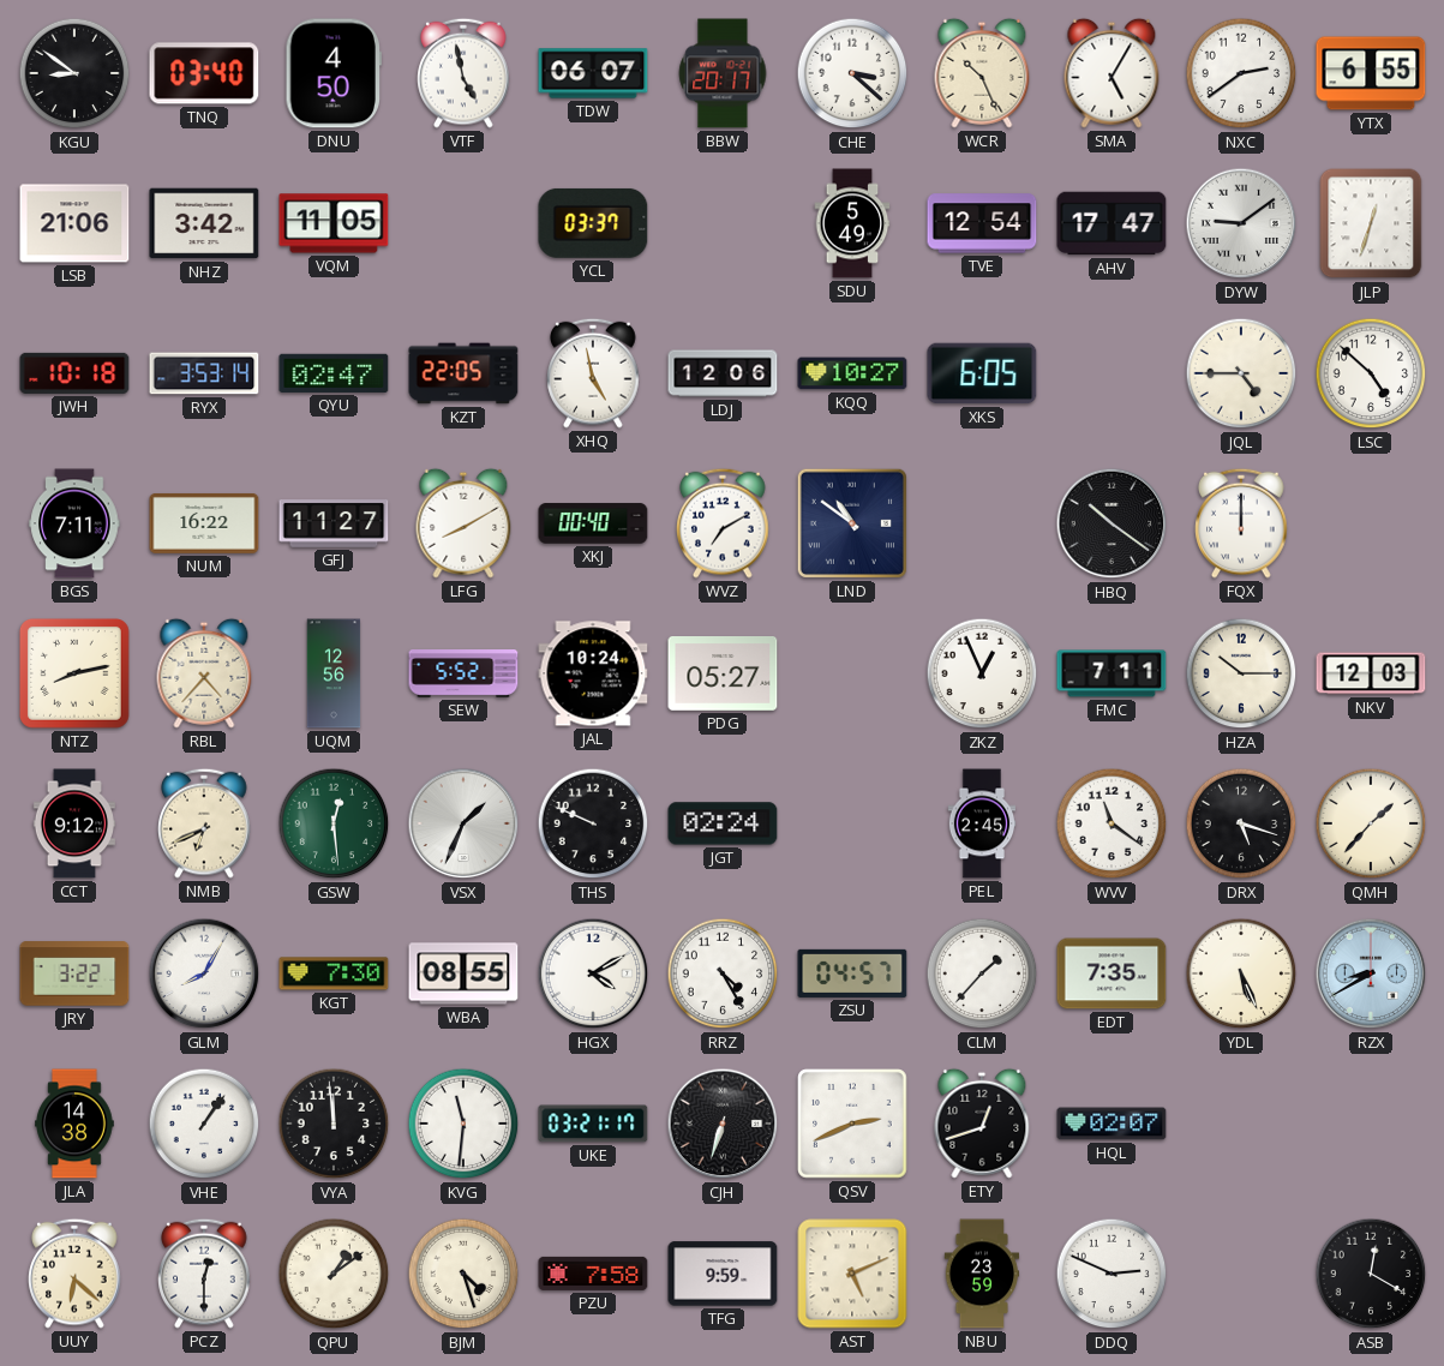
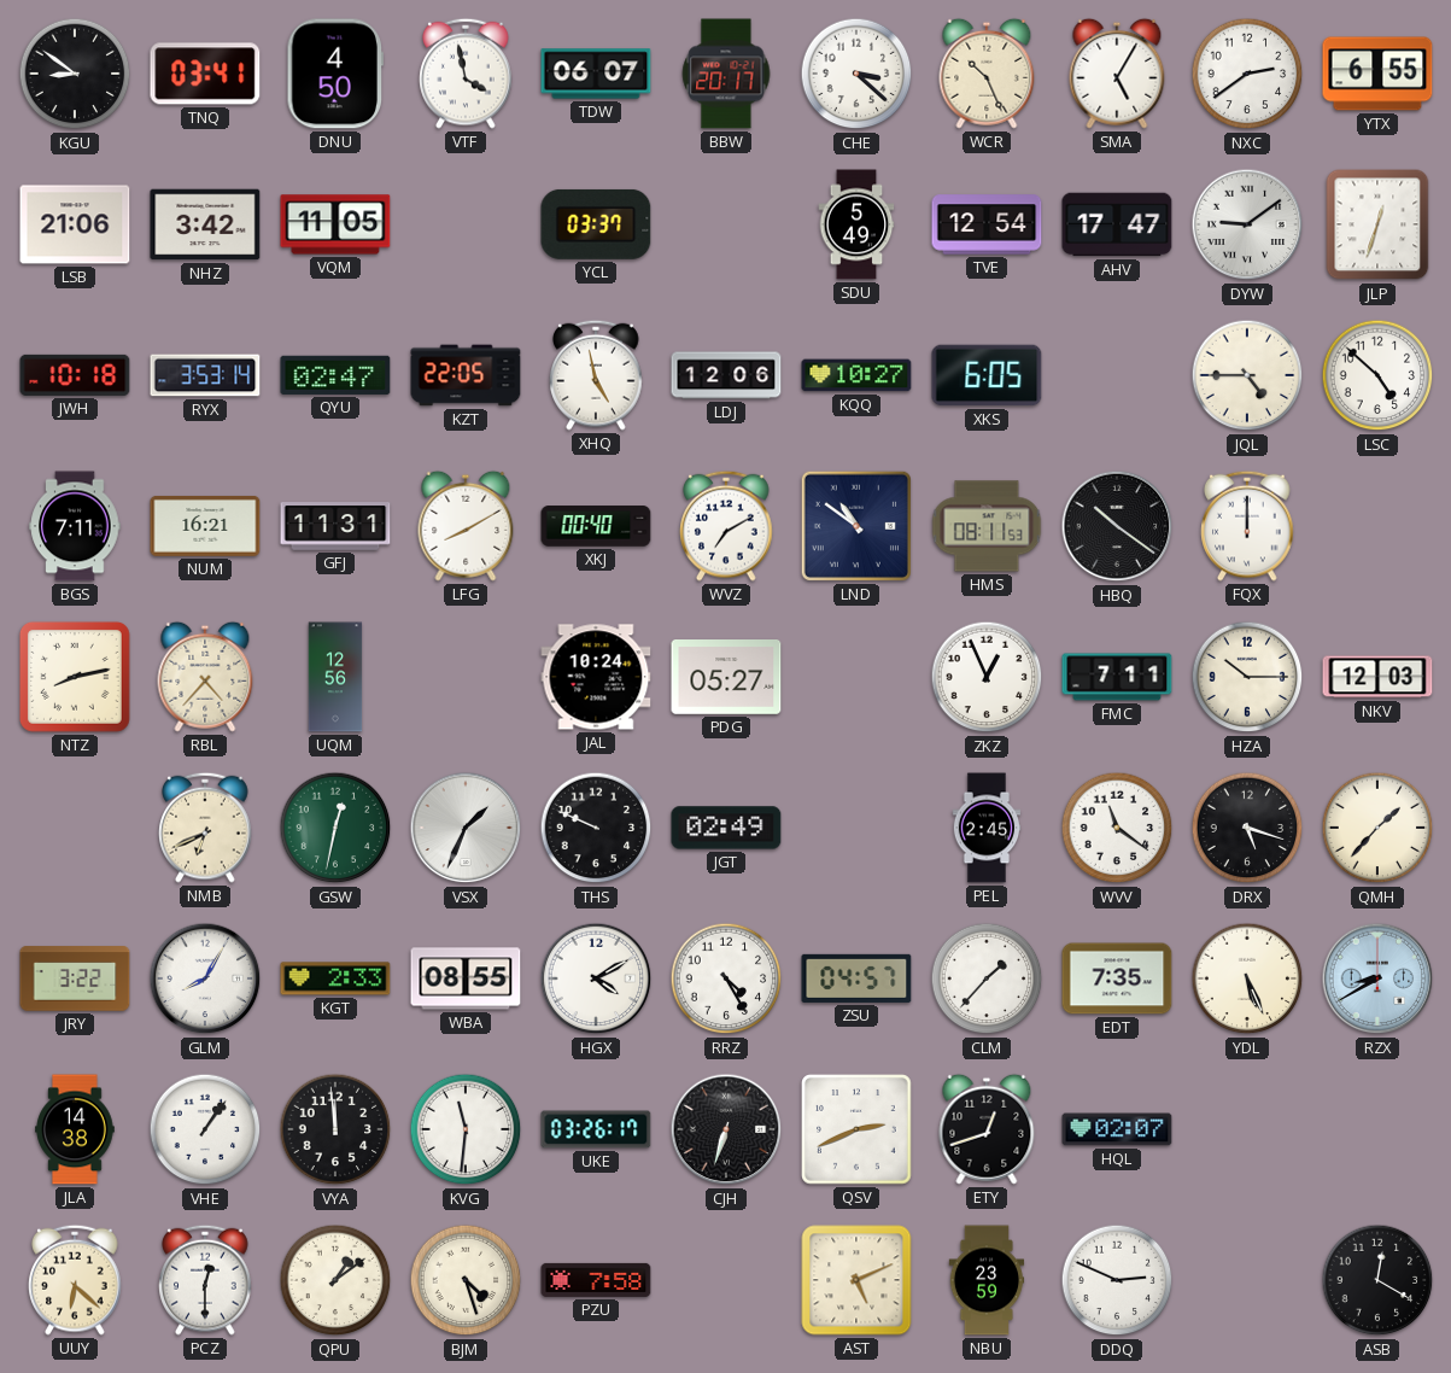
TNQ: 03:40 -> 03:41 (205, 74)
VTF: 4:58 -> 3:58 (466, 74)
NUM: 16:22 -> 16:21 (205, 526)
GFJ: 11:27 -> 11:31 (335, 526)
HMS: none -> 08:11 (987, 526)
SEW: 5:52 -> none (463, 675)
CCT: 9:12 -> none (74, 823)
GSW: 12:29 -> 12:32 (335, 828)
JGT: 02:24 -> 02:49 (726, 828)
KGT: 7:30 -> 2:33 (335, 978)
UKE: 03:21 -> 03:26 (596, 1129)
TFG: 9:59 -> none (723, 1274)
